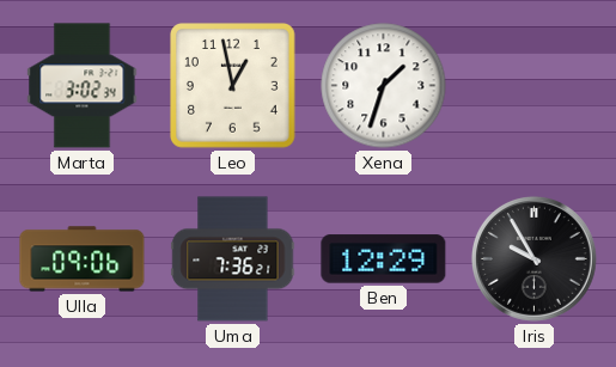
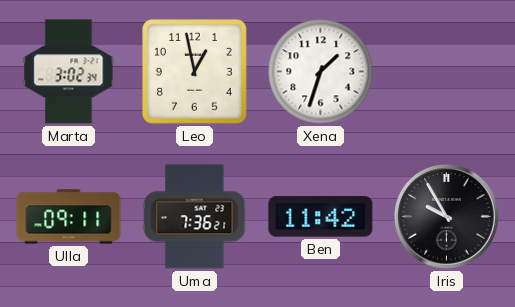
Ulla: 09:06 -> 09:11 (69, 217)
Ben: 12:29 -> 11:42 (321, 217)
